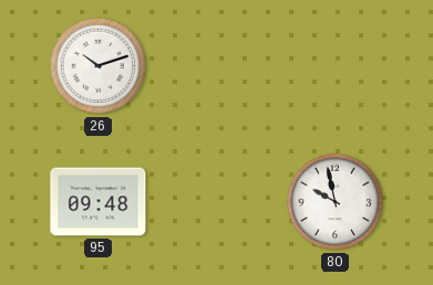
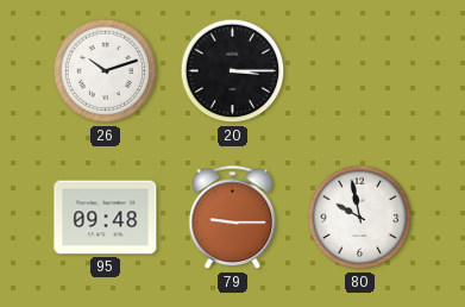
20: none -> 3:15 (233, 71)
79: none -> 9:15 (233, 218)
